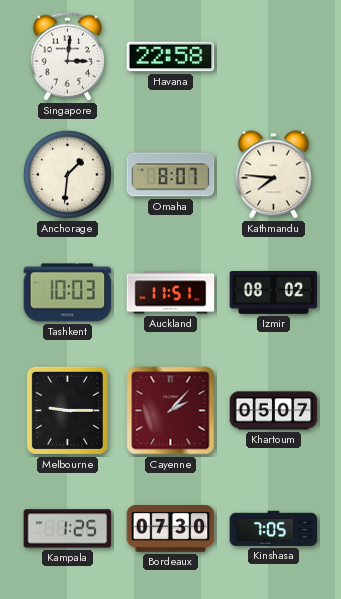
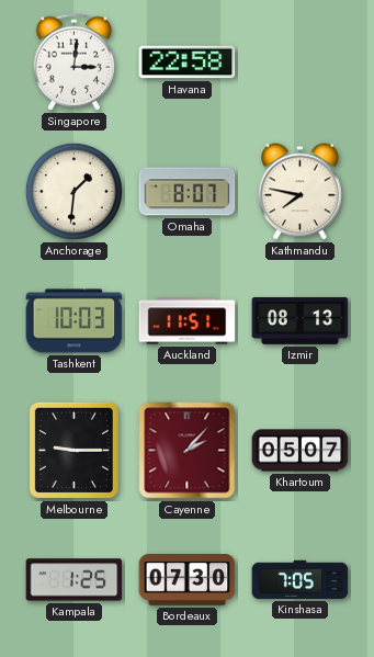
Kathmandu: 7:46 -> 7:47 (301, 192)
Izmir: 08:02 -> 08:13 (301, 320)
